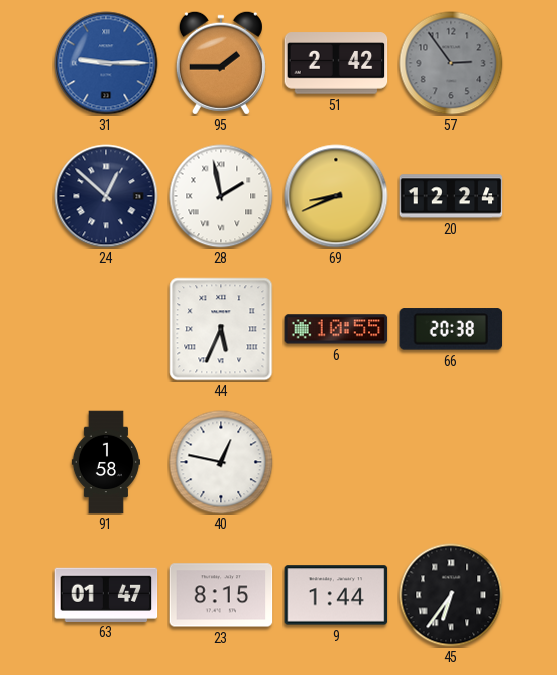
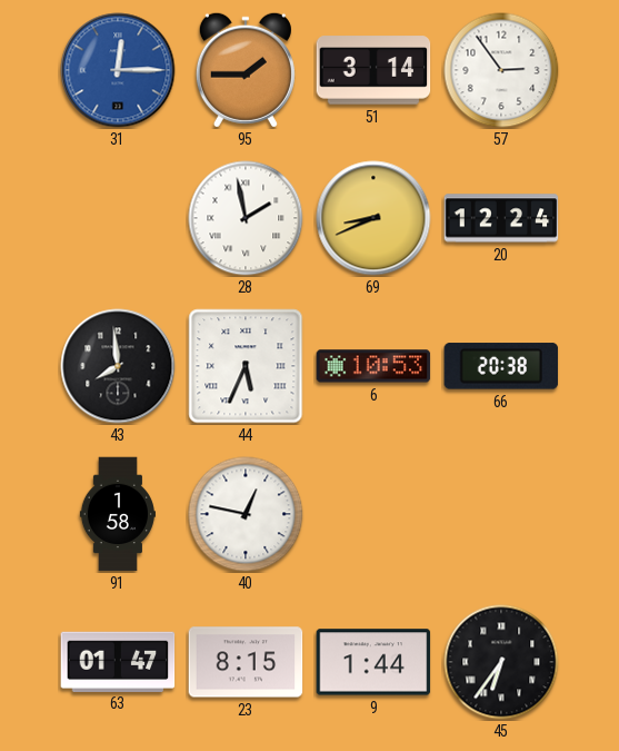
31: 9:15 -> 12:15 (118, 70)
51: 2:42 -> 3:14 (373, 70)
57 dial: grey -> white (501, 70)
24: 12:52 -> none (106, 196)
43: none -> 7:59 (118, 366)
6: 10:55 -> 10:53 (373, 366)
